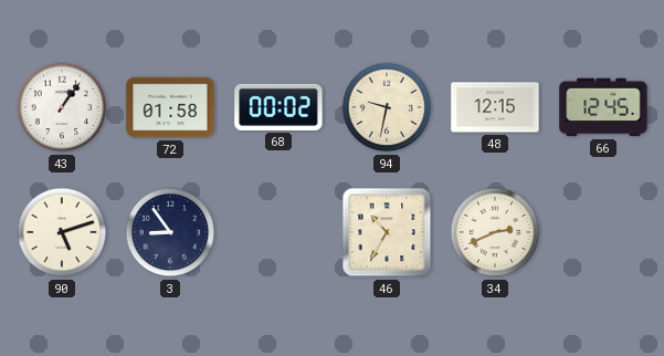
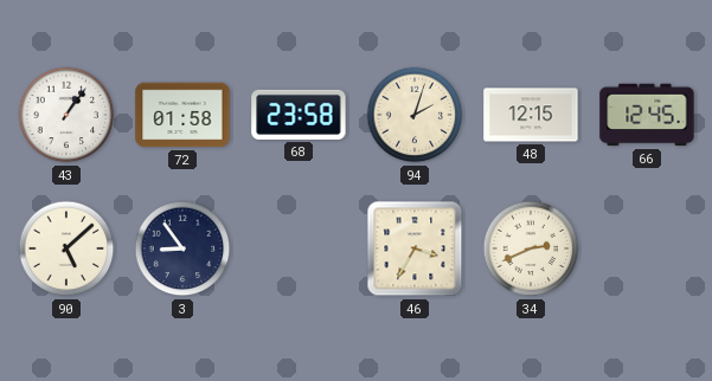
68: 00:02 -> 23:58 (299, 115)
94: 9:32 -> 2:03 (415, 115)
90: 5:12 -> 5:08 (66, 248)
46: 10:35 -> 3:35 (415, 248)
